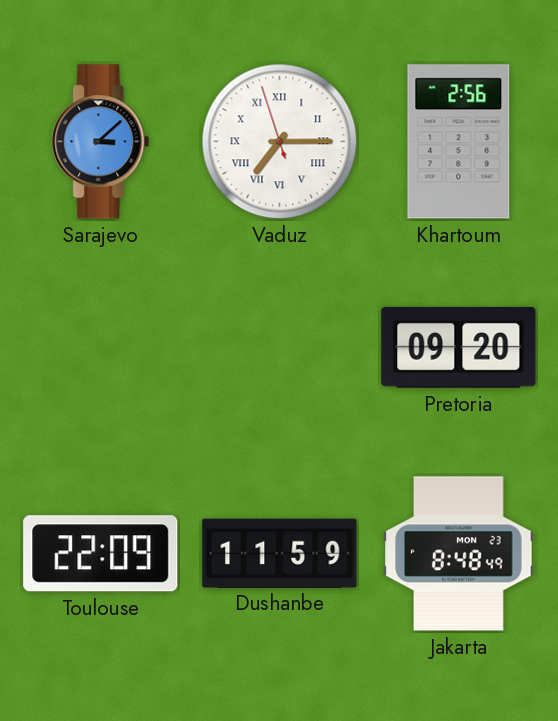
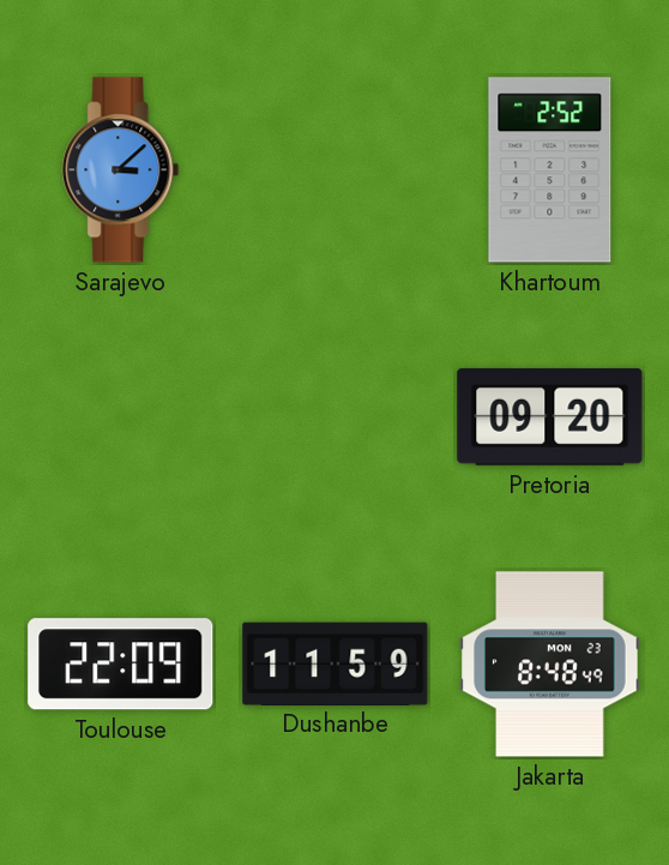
Vaduz: 7:14 -> none (280, 142)
Khartoum: 2:56 -> 2:52 (550, 170)
